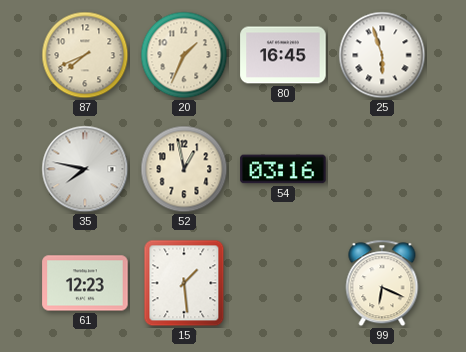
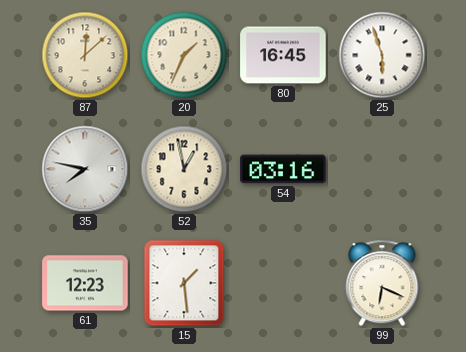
87: 7:41 -> 12:08 (85, 55)
